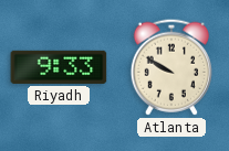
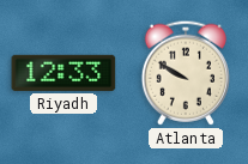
Riyadh: 9:33 -> 12:33 (63, 73)
